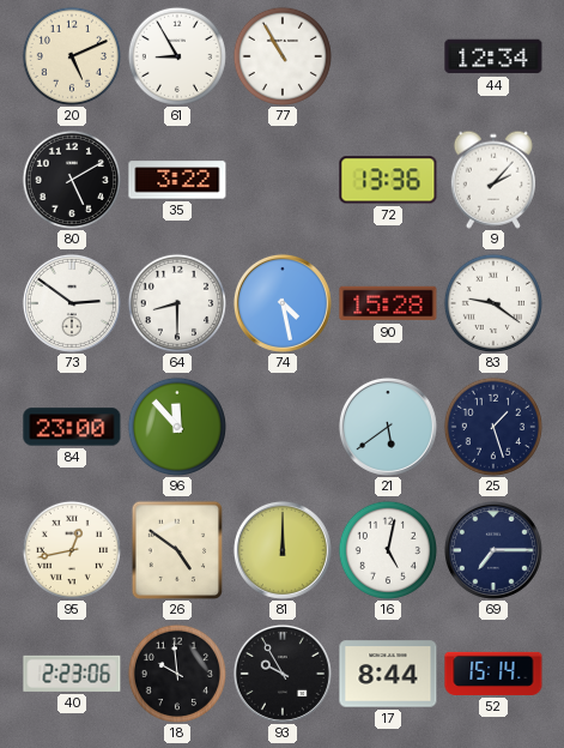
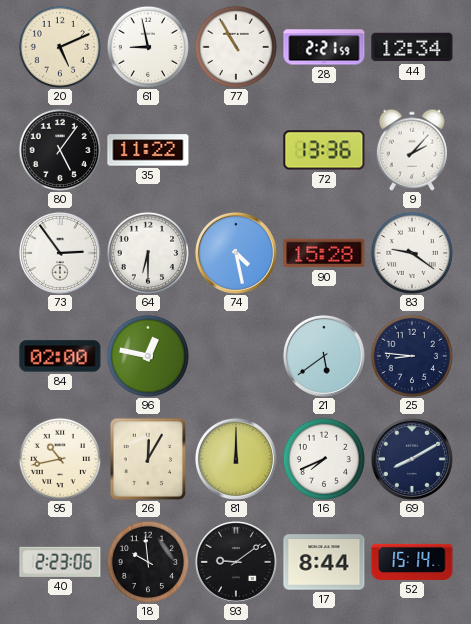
61: 8:55 -> 8:58 (148, 47)
28: none -> 2:21 (324, 47)
80: 5:10 -> 5:06 (60, 150)
35: 3:22 -> 11:22 (148, 150)
73: 2:51 -> 2:54 (60, 253)
64: 8:30 -> 6:30 (148, 253)
84: 23:00 -> 02:00 (60, 356)
96: 11:53 -> 12:47 (148, 356)
25: 1:27 -> 8:46 (412, 356)
95: 12:43 -> 10:43 (60, 459)
26: 4:51 -> 12:05 (147, 458)
16: 5:02 -> 7:41 (324, 459)
69: 7:15 -> 8:10 (412, 459)
93: 9:55 -> 9:09 (236, 562)
